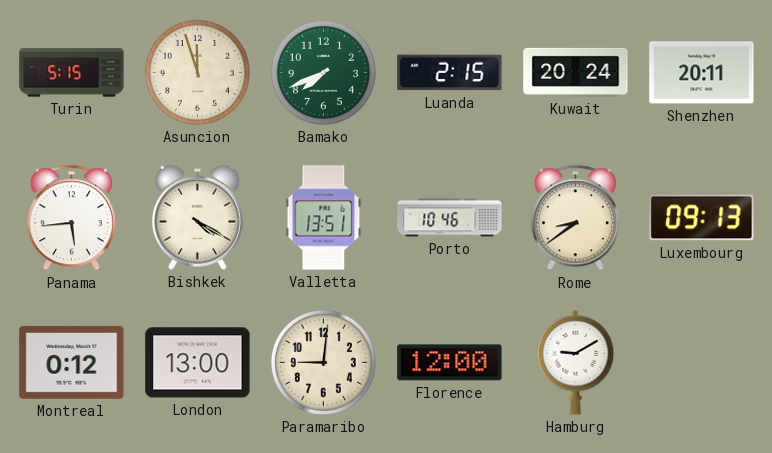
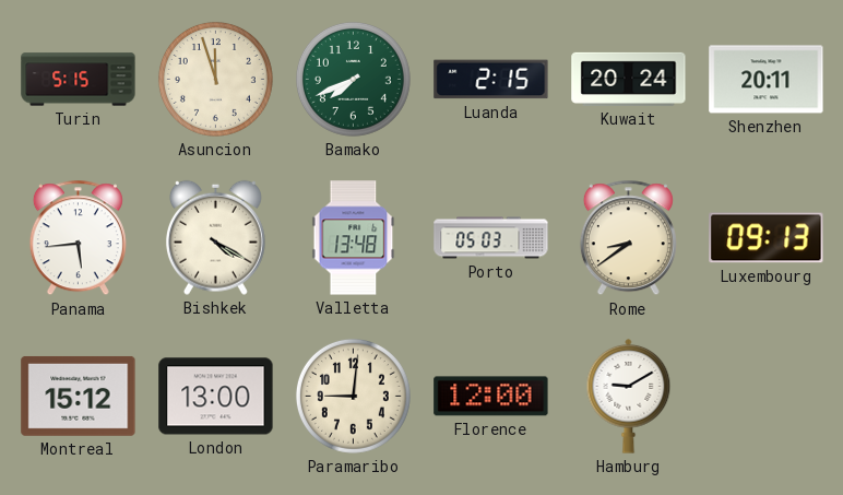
Valletta: 13:51 -> 13:48 (354, 238)
Porto: 10:46 -> 05:03 (491, 238)
Montreal: 0:12 -> 15:12 (79, 396)
